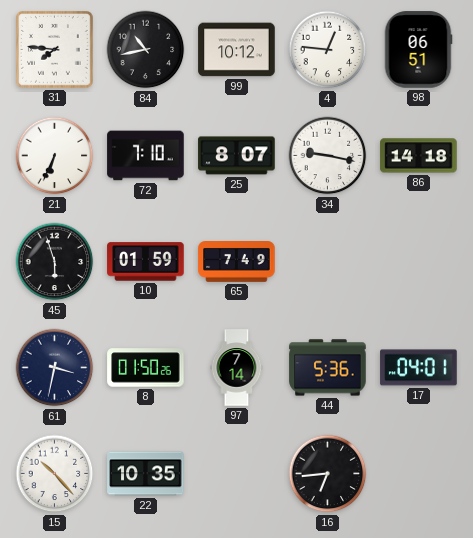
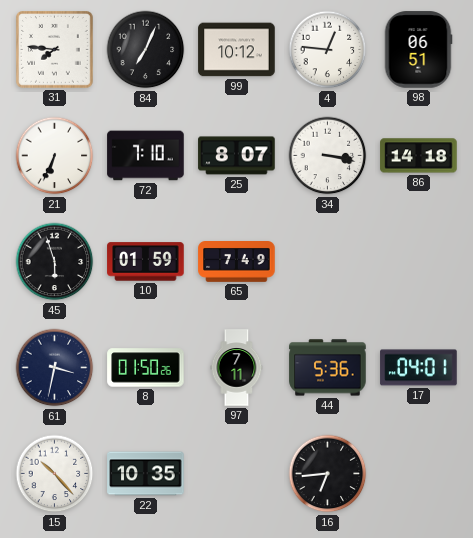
84: 10:43 -> 7:04 (146, 50)
34: 9:17 -> 3:17 (328, 156)
97: 7:14 -> 7:11 (237, 368)
